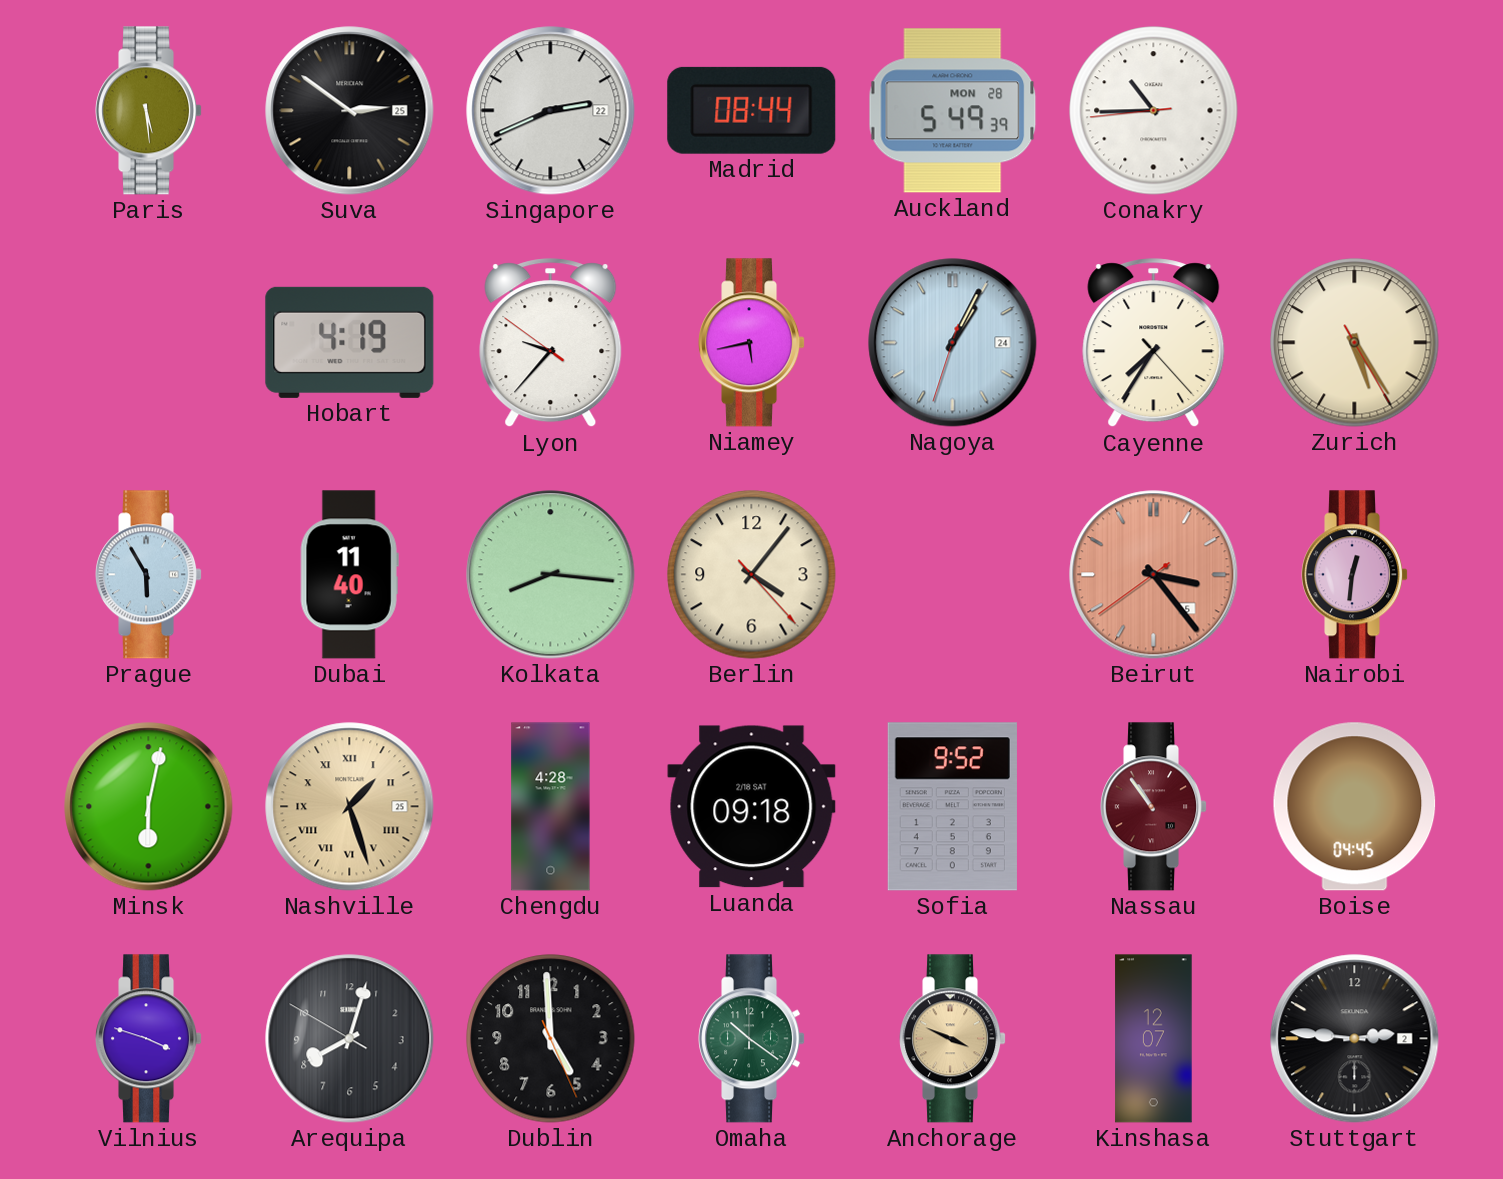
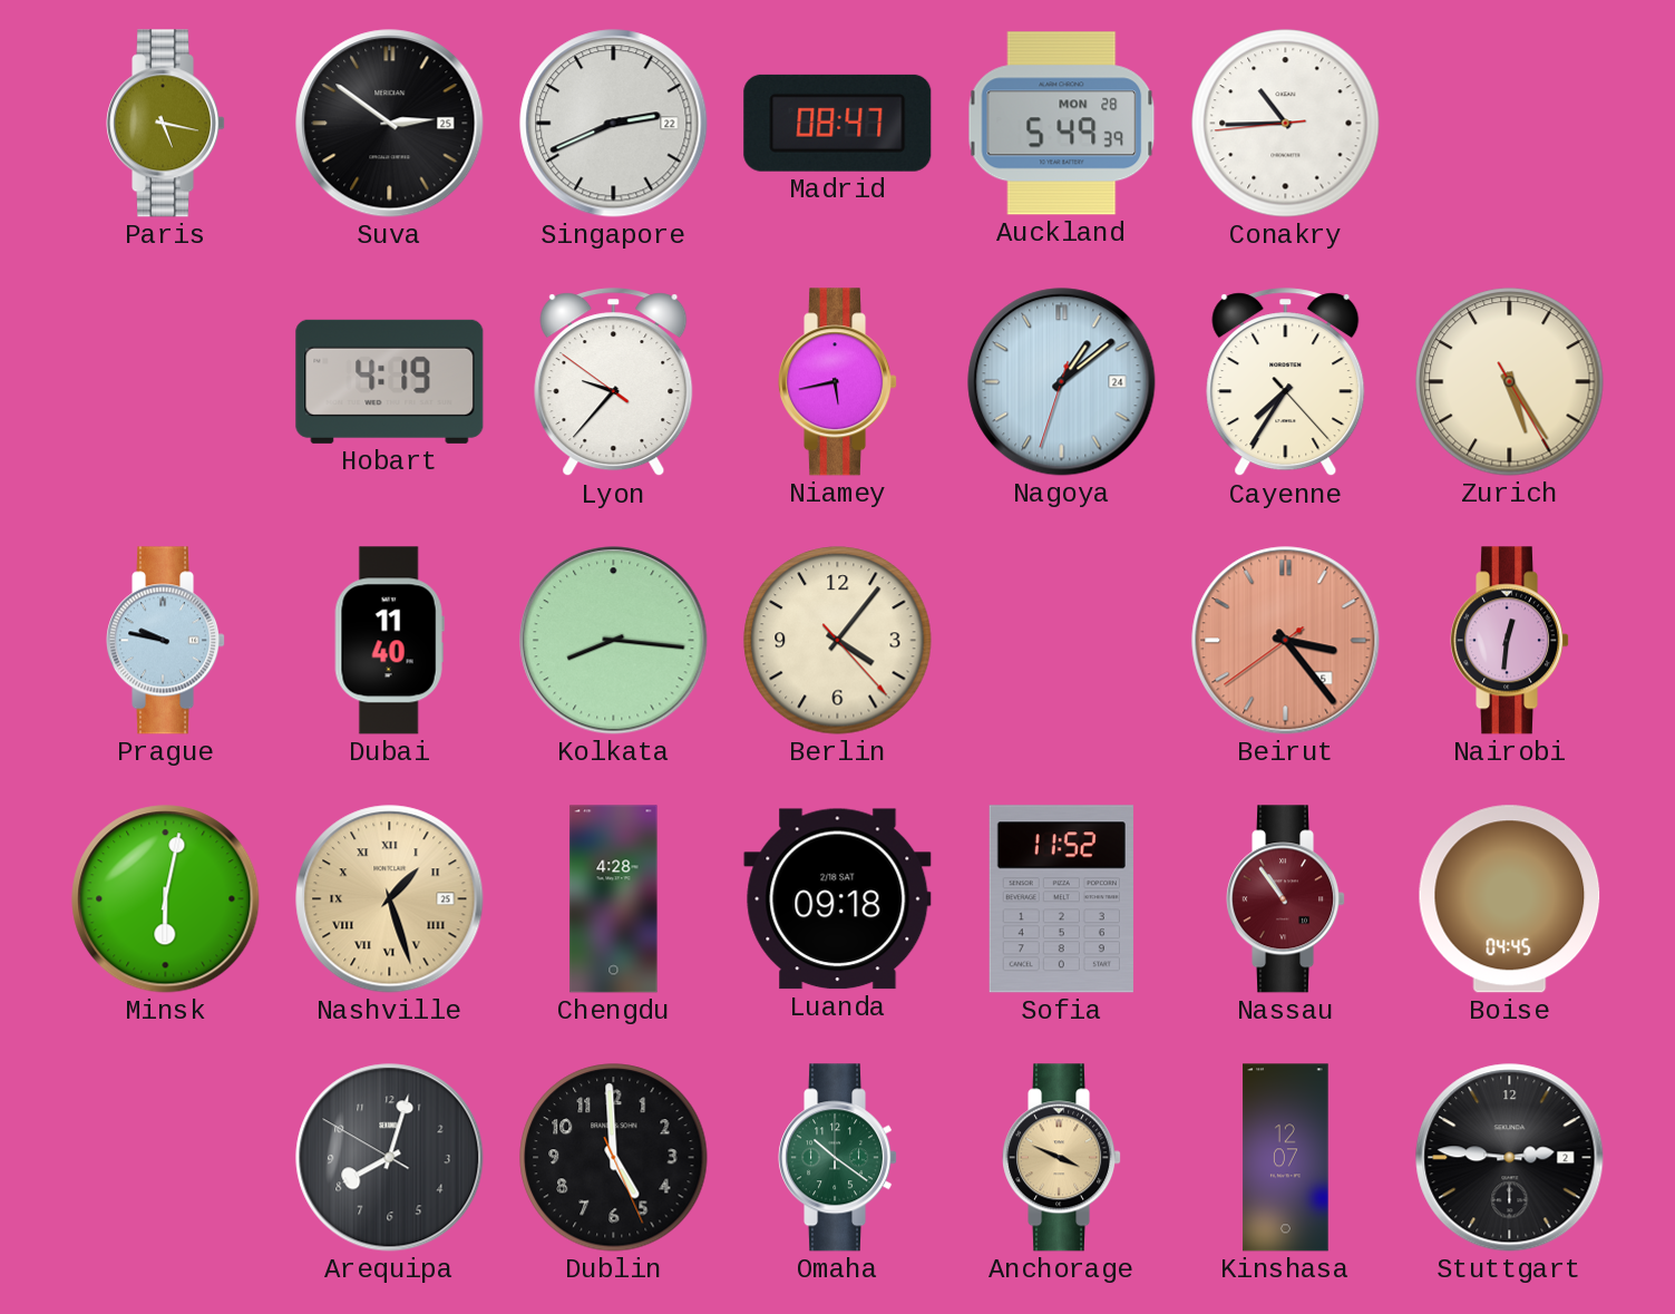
Paris: 5:29 -> 5:17 (166, 124)
Madrid: 08:44 -> 08:47 (838, 123)
Nagoya: 1:04 -> 1:08 (1062, 382)
Prague: 5:55 -> 9:47 (166, 641)
Sofia: 9:52 -> 11:52 (1061, 899)
Vilnius: 3:48 -> none (149, 1039)
